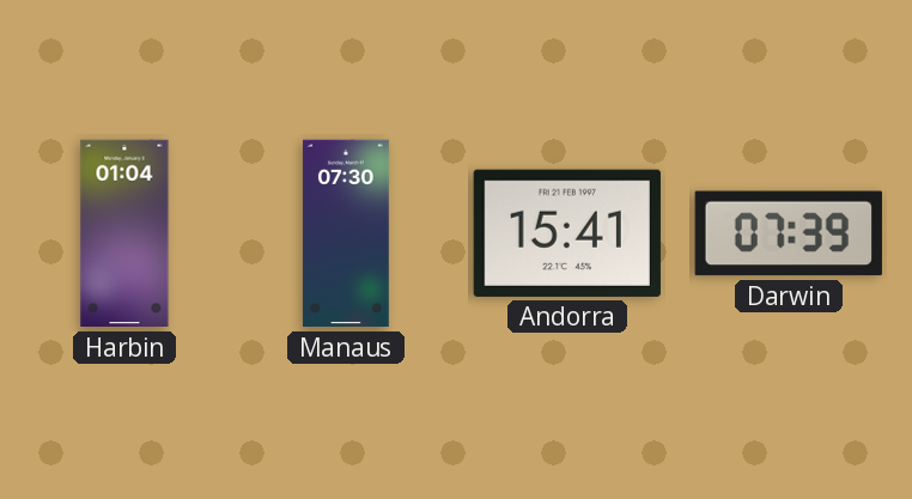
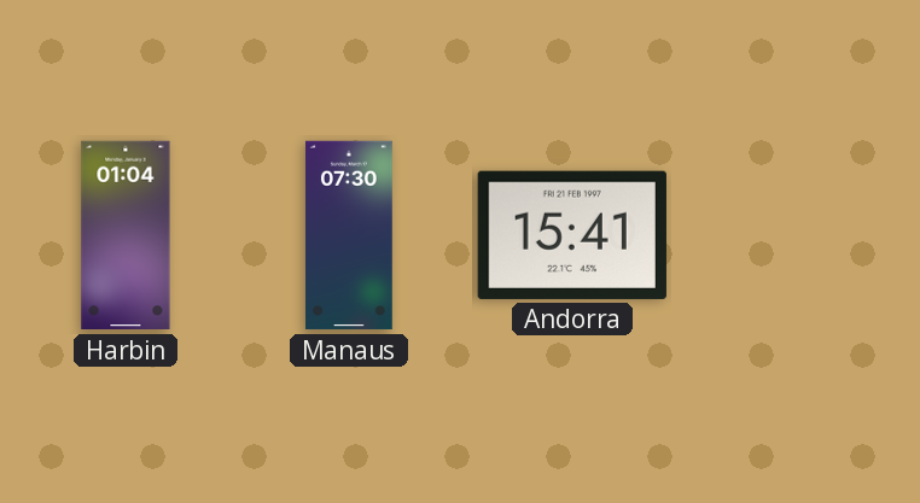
Darwin: 07:39 -> none (789, 233)
